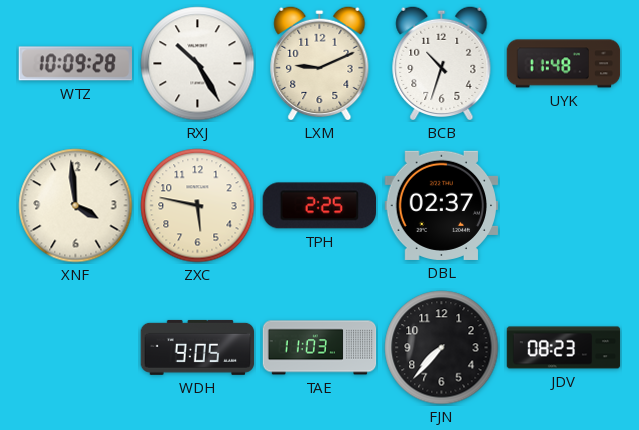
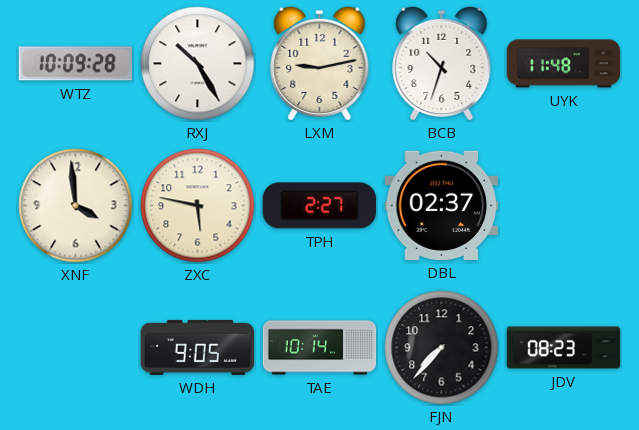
LXM: 9:11 -> 9:13 (320, 63)
TPH: 2:25 -> 2:27 (319, 206)
TAE: 11:03 -> 10:14 (320, 348)
